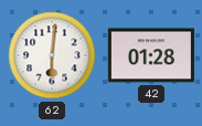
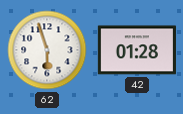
62: 6:01 -> 5:57 (47, 50)
